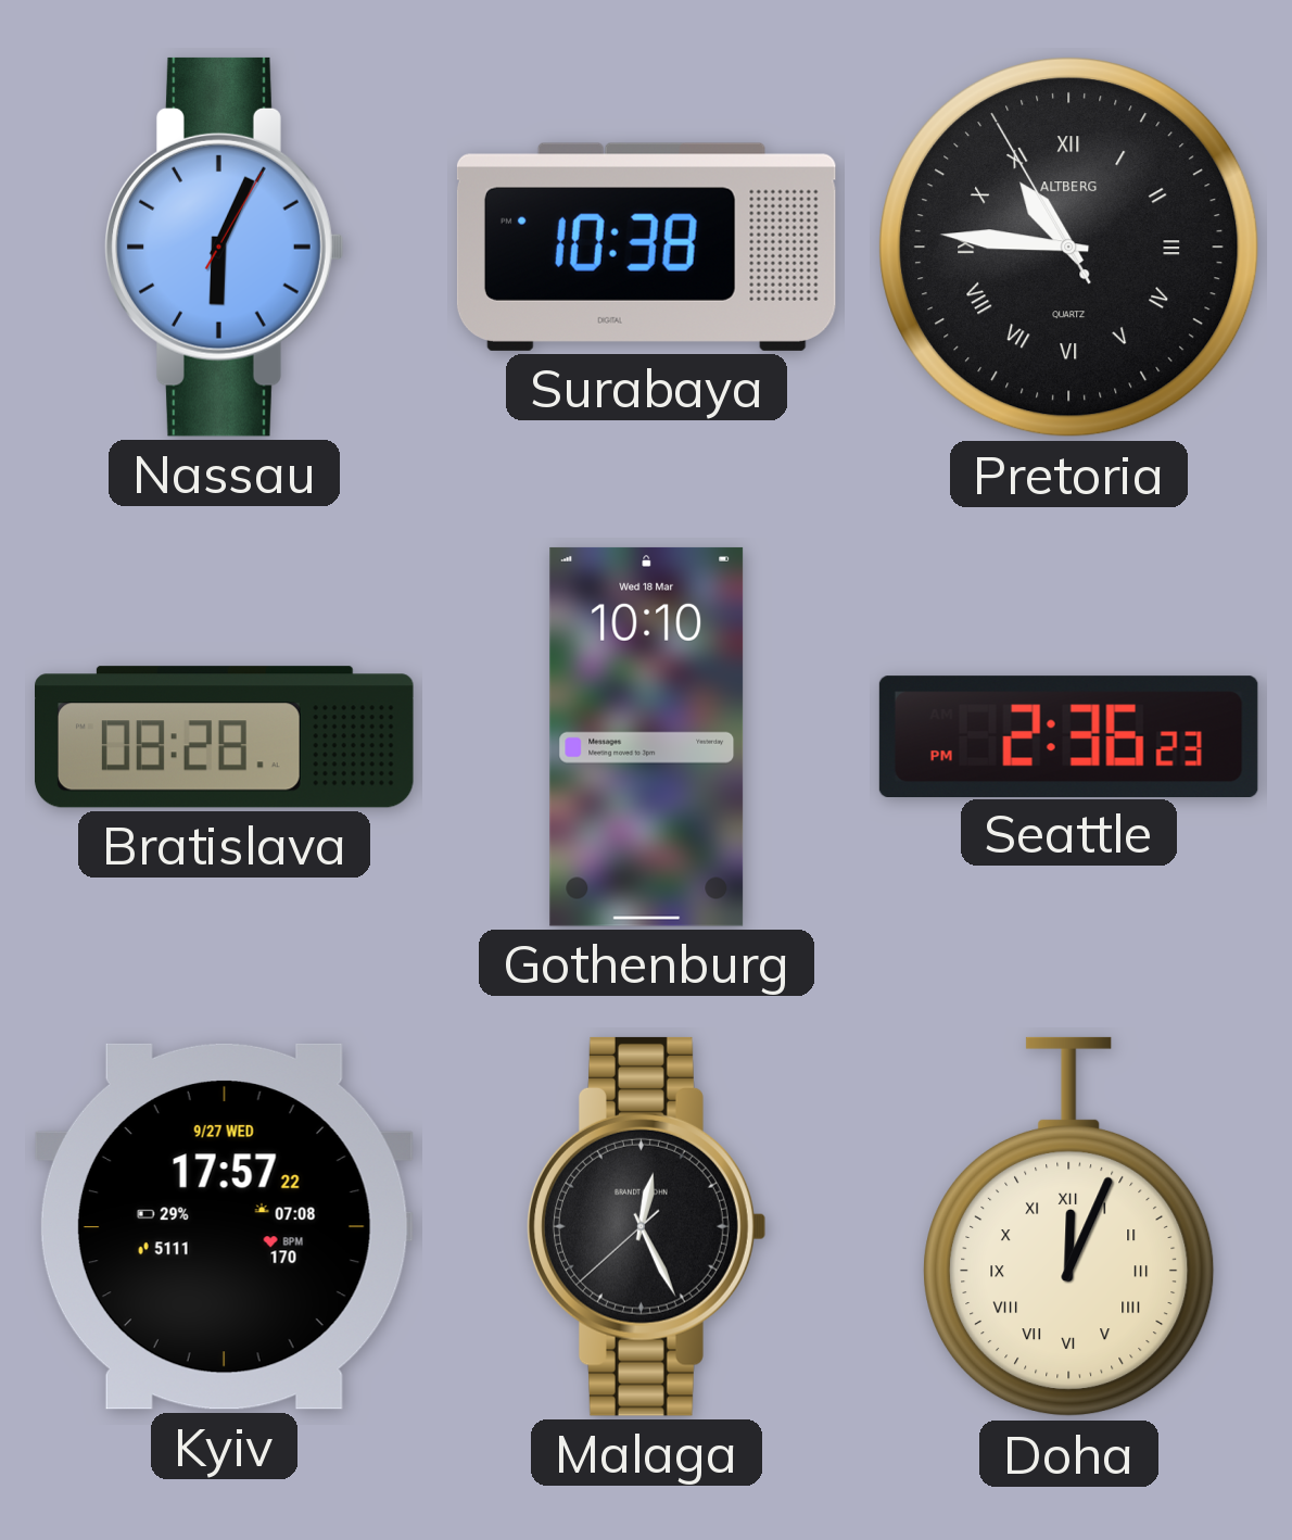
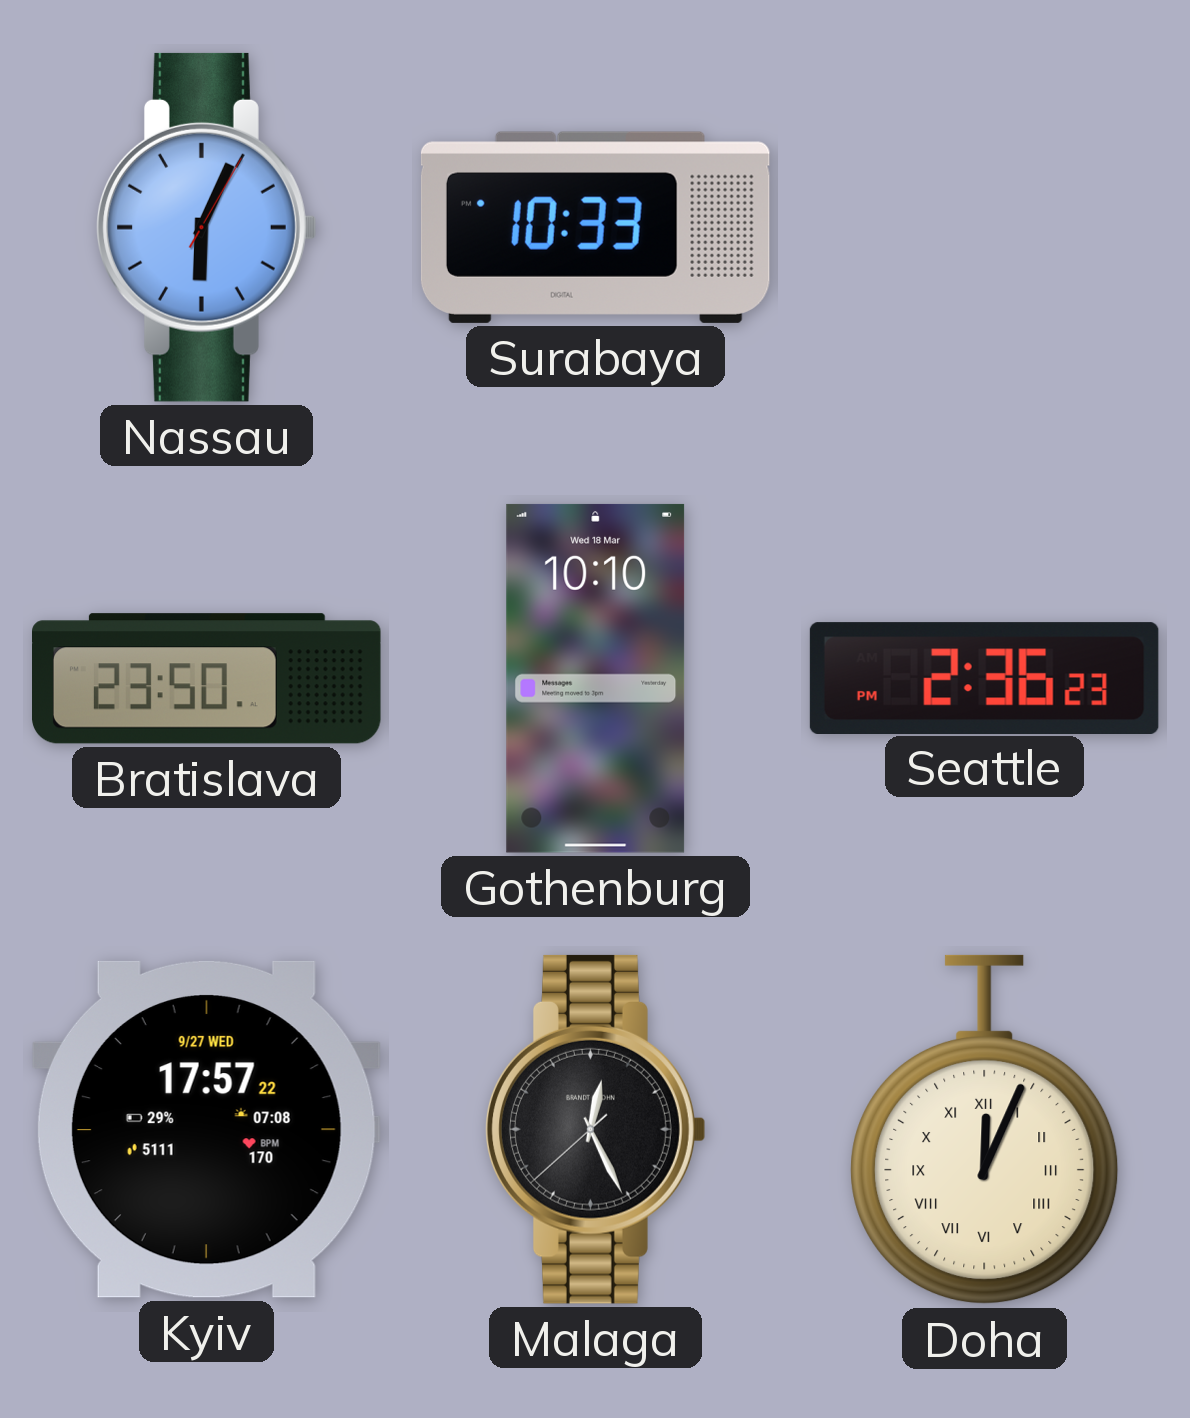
Surabaya: 10:38 -> 10:33 (595, 227)
Pretoria: 10:45 -> none (1069, 248)
Bratislava: 08:28 -> 23:50 (207, 679)
